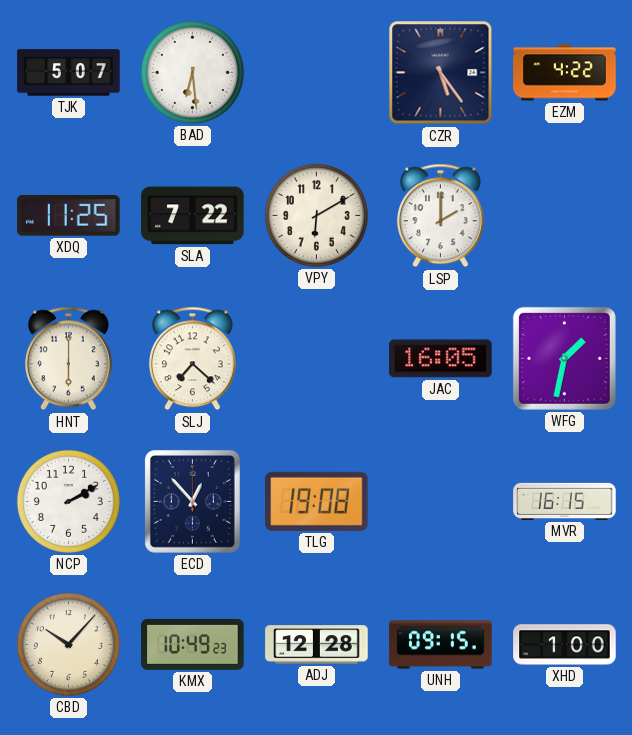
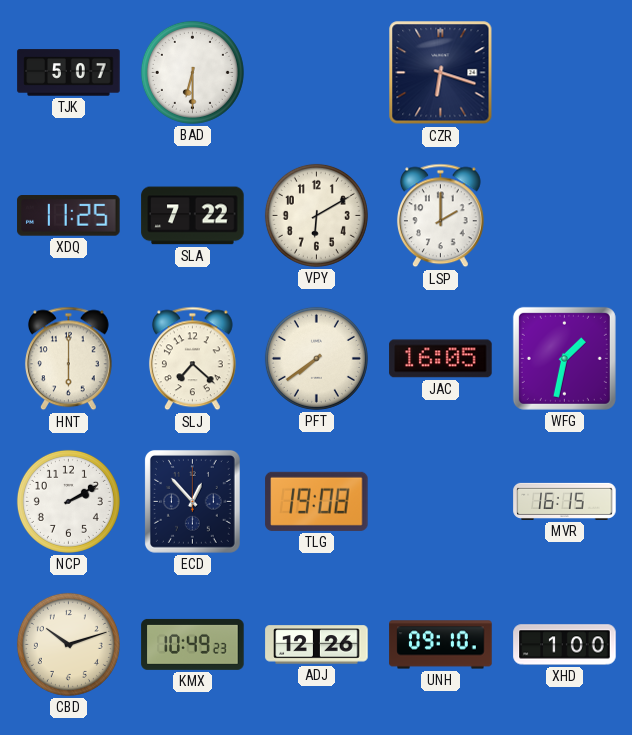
BAD: 6:29 -> 6:30 (192, 72)
CZR: 5:24 -> 6:18 (441, 73)
EZM: 4:22 -> none (565, 73)
PFT: none -> 7:39 (316, 358)
CBD: 10:07 -> 10:12 (68, 644)
ADJ: 12:28 -> 12:26 (317, 645)
UNH: 09:15 -> 09:10 (441, 645)
